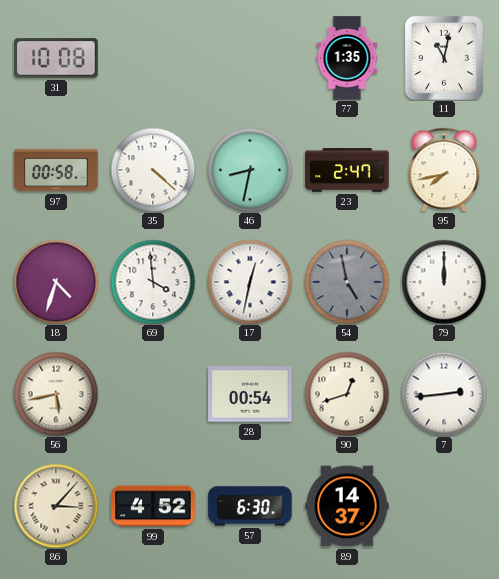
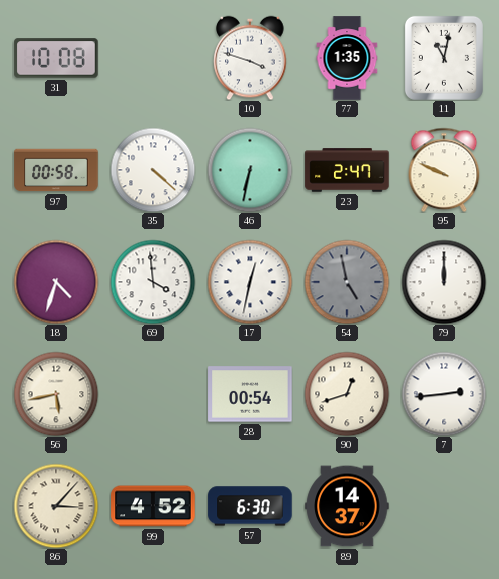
10: none -> 3:48 (250, 58)
46: 8:32 -> 6:32 (250, 170)
95: 7:43 -> 9:49 (444, 170)
